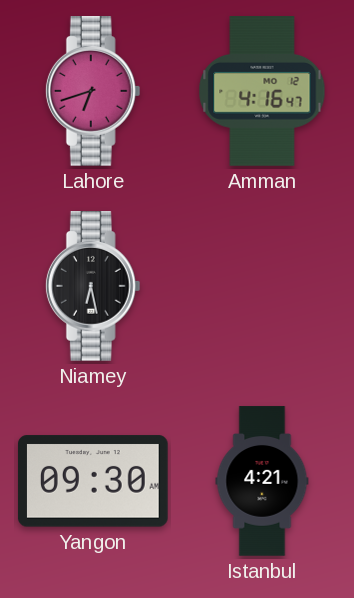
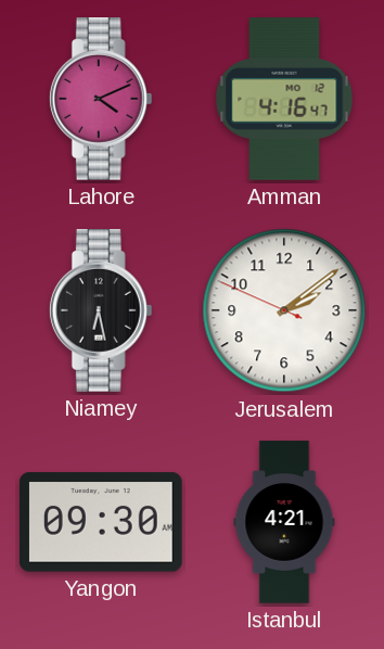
Lahore: 6:42 -> 4:11 (101, 100)
Jerusalem: none -> 2:08 (284, 310)
